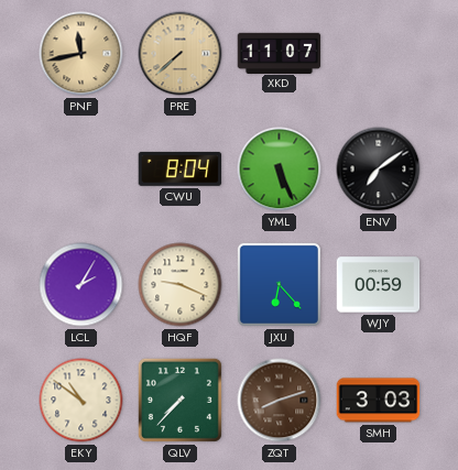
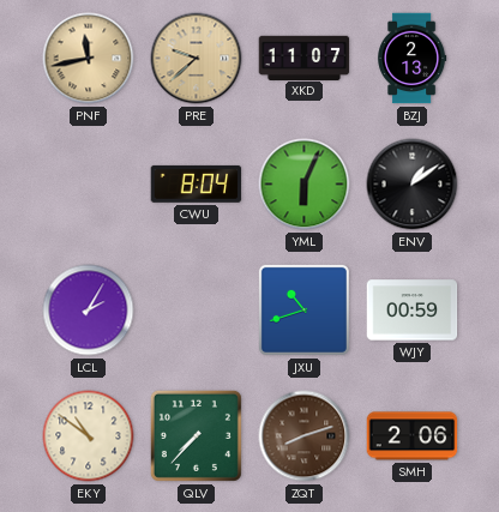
PRE: 7:38 -> 9:38 (197, 59)
BZJ: none -> 2:13 (413, 59)
YML: 5:26 -> 6:04 (305, 185)
ENV: 7:09 -> 1:09 (413, 185)
HQF: 9:19 -> none (181, 285)
JXU: 6:23 -> 10:42 (303, 309)
SMH: 3:03 -> 2:06 (413, 436)
